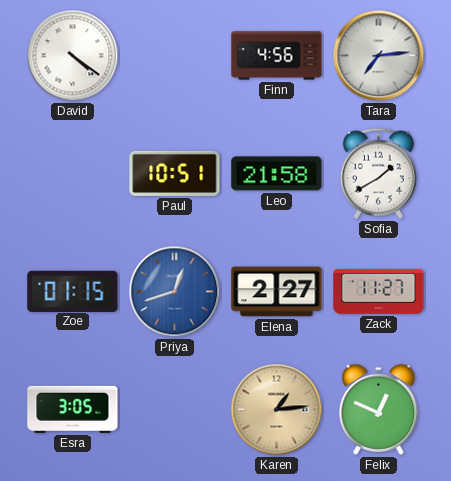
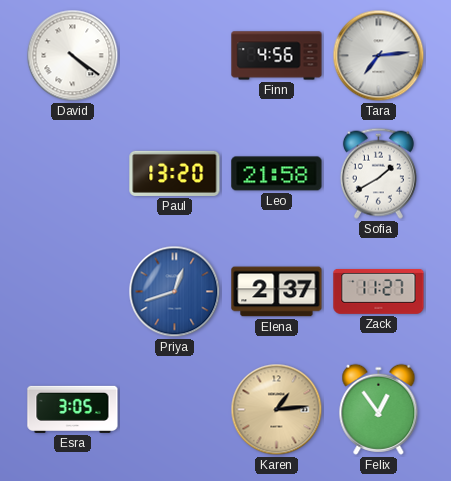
Paul: 10:51 -> 13:20 (175, 173)
Zoe: 01:15 -> none (73, 291)
Elena: 2:27 -> 2:37 (277, 292)
Felix: 12:49 -> 12:54 (379, 409)
